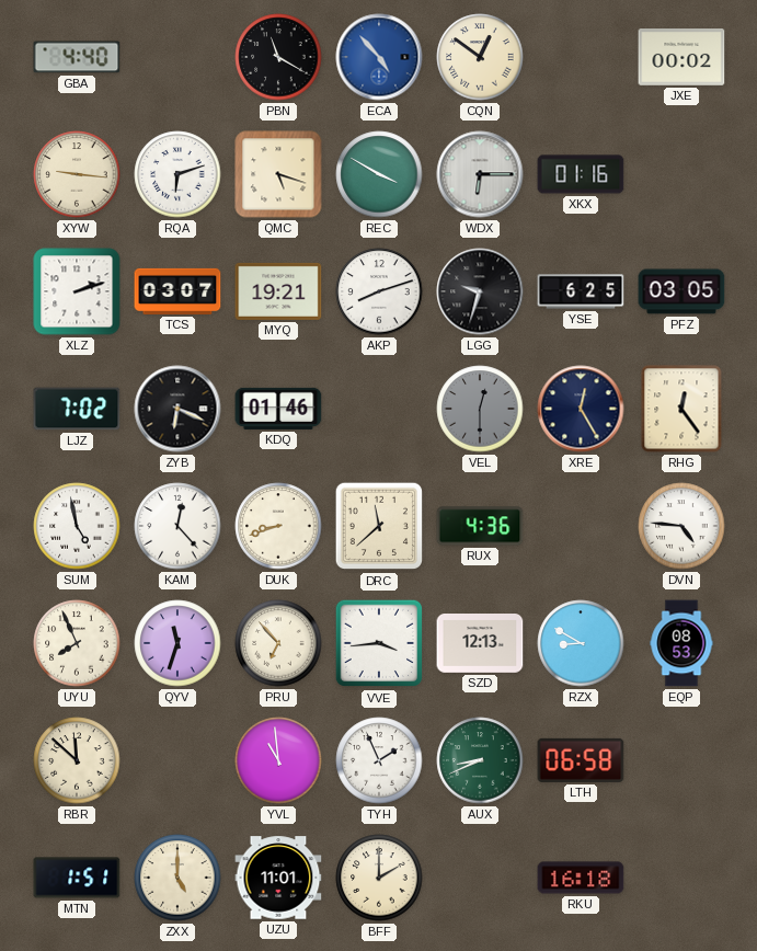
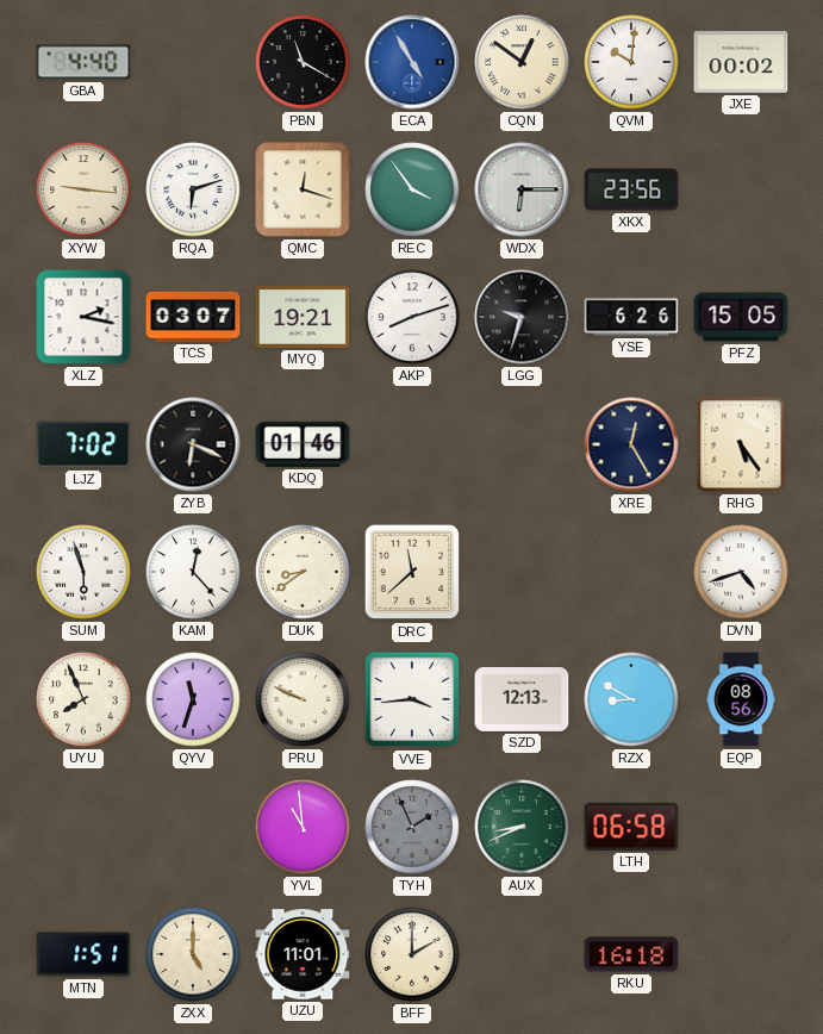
ECA: 4:53 -> 4:55 (412, 62)
QVM: none -> 10:01 (631, 62)
QMC: 5:18 -> 12:18 (303, 189)
REC: 3:50 -> 3:54 (412, 189)
XKX: 01:16 -> 23:56 (631, 189)
XLZ: 2:12 -> 2:17 (83, 317)
YSE: 6:25 -> 6:26 (631, 317)
PFZ: 03:05 -> 15:05 (741, 317)
VEL: 12:30 -> none (480, 409)
RHG: 12:24 -> 5:24 (741, 444)
SUM: 4:58 -> 5:57 (83, 572)
DUK: 8:42 -> 8:39 (303, 572)
RUX: 4:36 -> none (480, 526)
DVN: 4:46 -> 4:42 (741, 572)
PRU: 6:53 -> 9:49 (303, 699)
EQP: 08:53 -> 08:56 (741, 699)
RBR: 11:52 -> none (77, 760)
TYH dial: white -> grey (412, 827)
